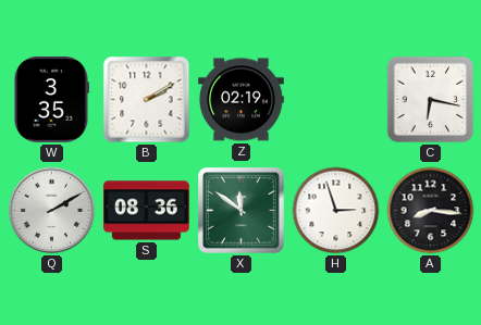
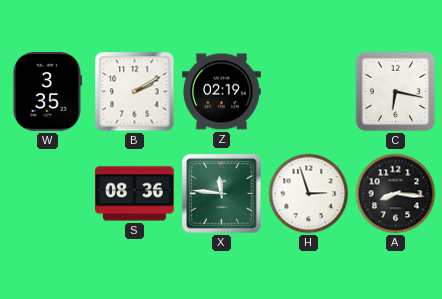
Q: 2:10 -> none (52, 211)
X: 11:51 -> 11:46 (222, 194)
